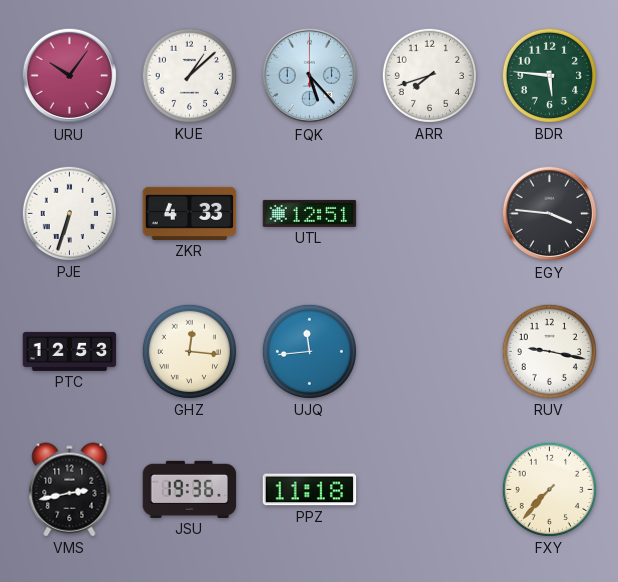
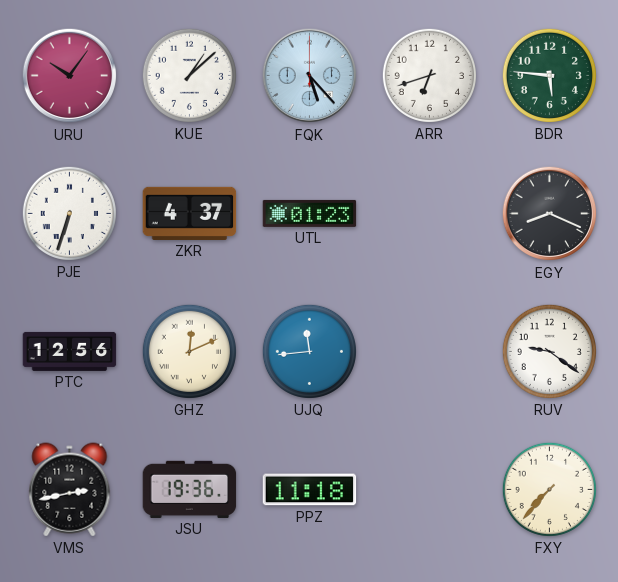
ARR: 7:42 -> 6:42 (429, 75)
ZKR: 4:33 -> 4:37 (190, 213)
UTL: 12:51 -> 01:23 (310, 213)
EGY: 3:46 -> 8:19 (550, 214)
PTC: 12:53 -> 12:56 (70, 351)
GHZ: 12:16 -> 12:11 (189, 351)
RUV: 9:17 -> 9:21 (549, 351)
